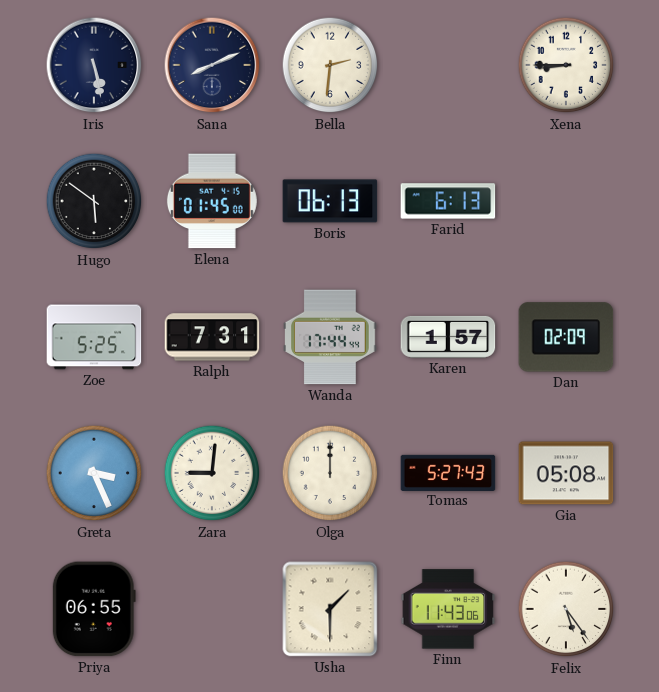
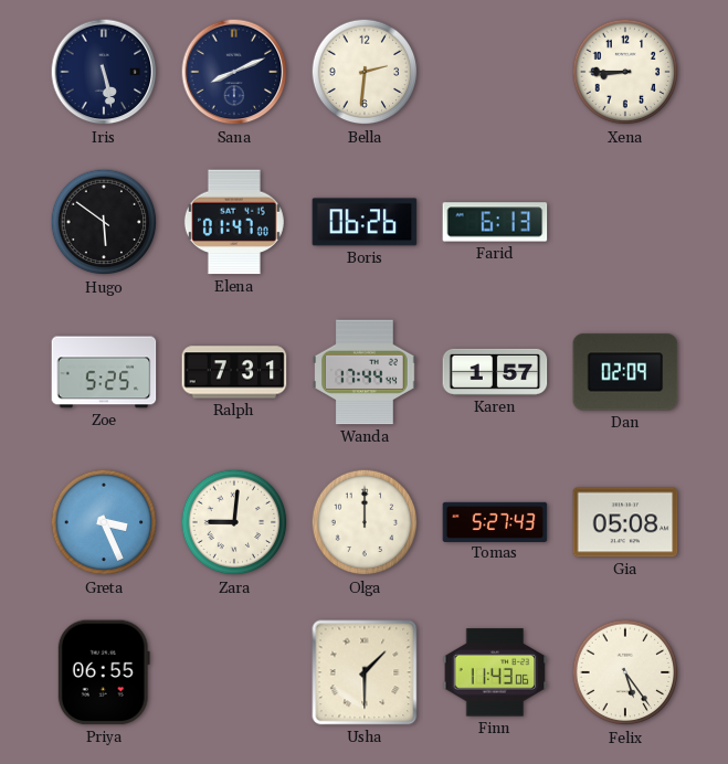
Elena: 01:45 -> 01:47 (234, 222)
Boris: 06:13 -> 06:26 (365, 222)
